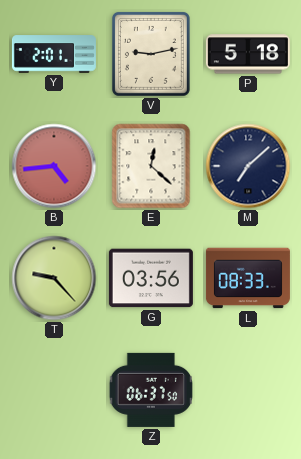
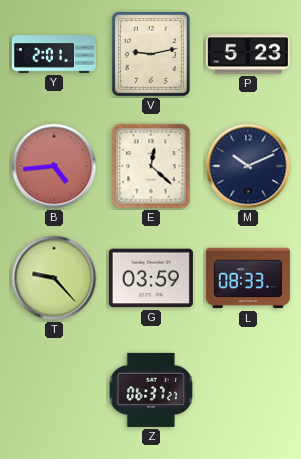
P: 5:18 -> 5:23 (248, 54)
M: 7:08 -> 10:11 (248, 166)
G: 03:56 -> 03:59 (151, 278)
Z: 06:37:50 -> 06:37:27 (151, 390)
